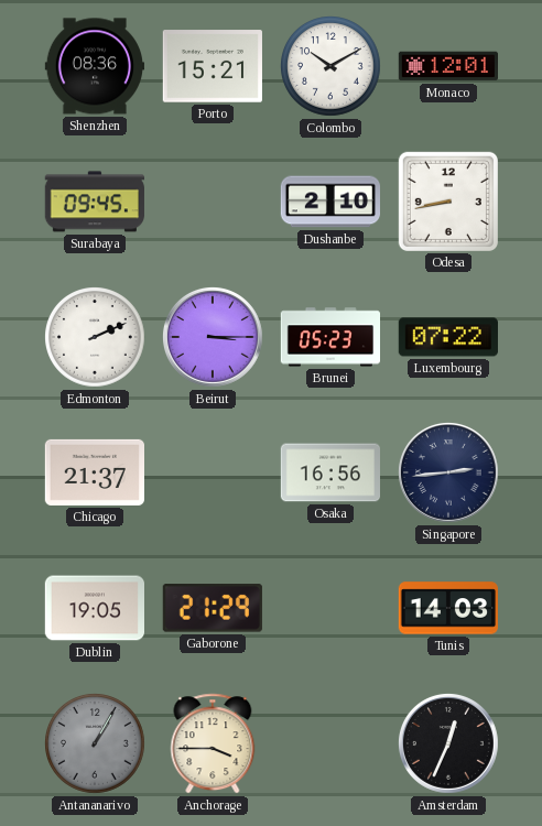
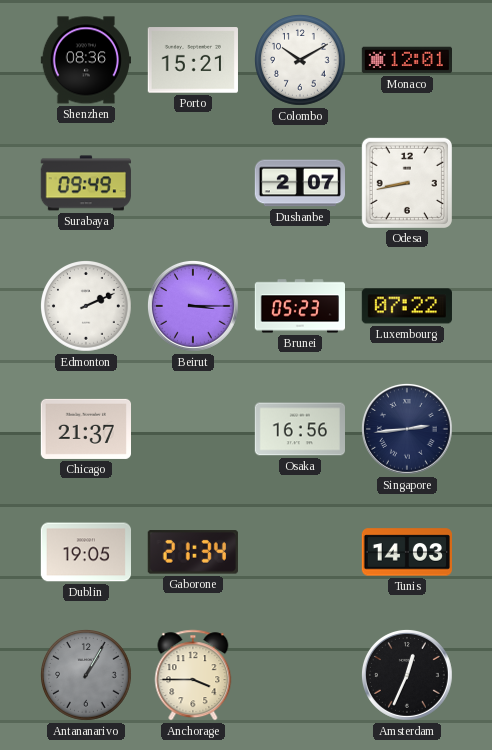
Surabaya: 09:45 -> 09:49 (85, 183)
Dushanbe: 2:10 -> 2:07 (299, 183)
Gaborone: 21:29 -> 21:34 (193, 552)
